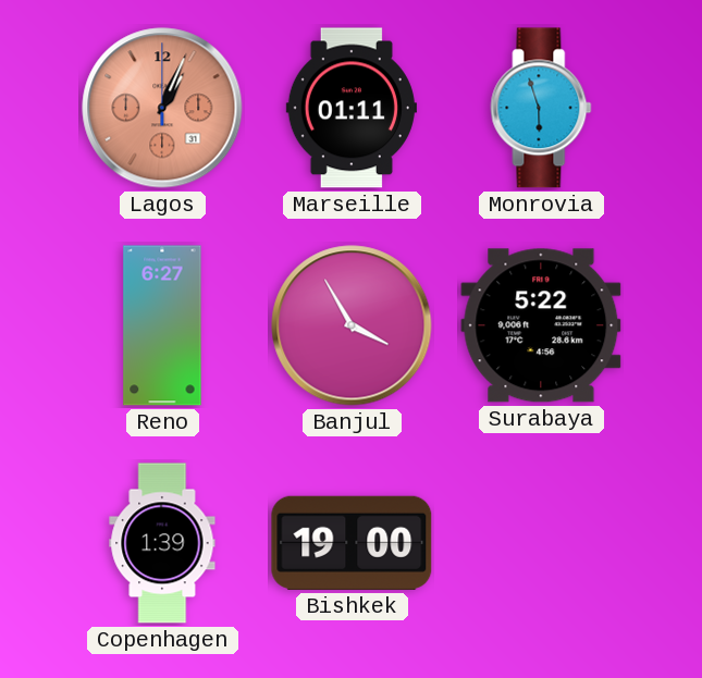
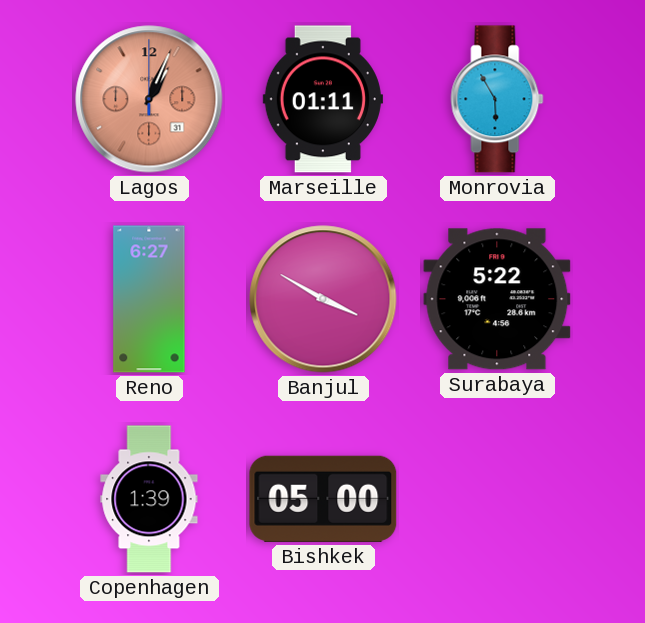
Monrovia: 5:57 -> 5:55 (497, 99)
Banjul: 3:55 -> 3:50 (323, 299)
Bishkek: 19:00 -> 05:00 (323, 499)
